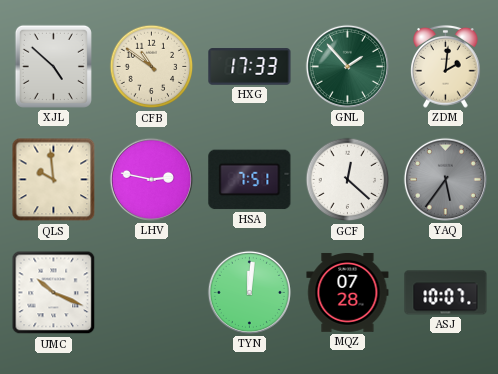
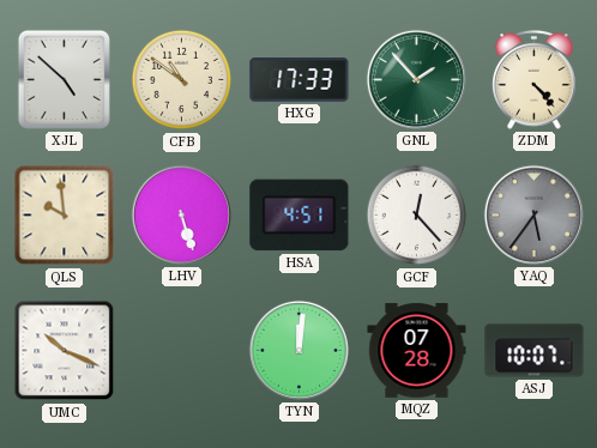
ZDM: 2:01 -> 4:23 (535, 80)
LHV: 2:47 -> 5:27 (181, 214)
HSA: 7:51 -> 4:51 (300, 216)
GCF: 12:22 -> 12:23 (417, 216)
